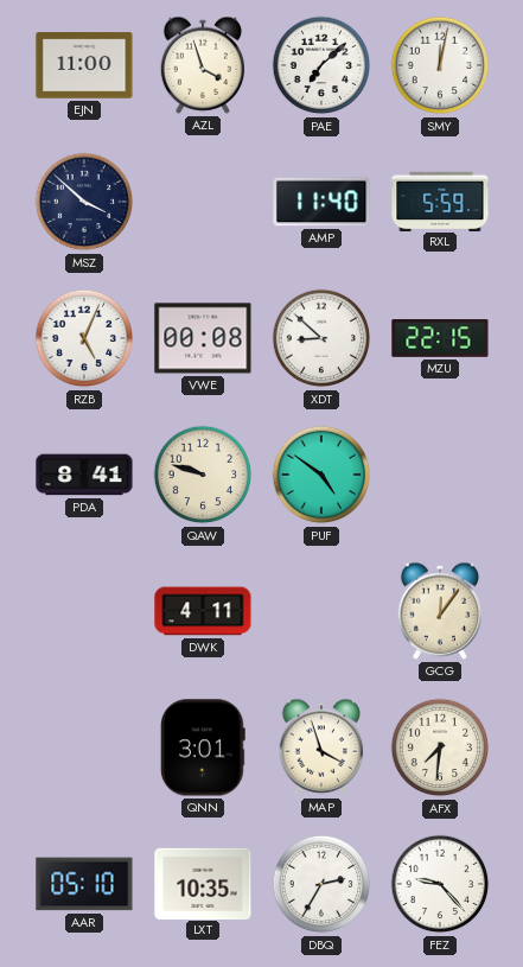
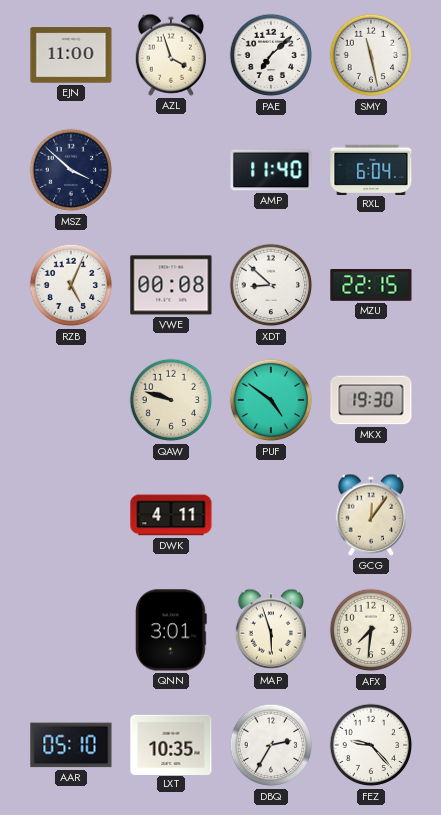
SMY: 12:02 -> 11:28 (371, 55)
RXL: 5:59 -> 6:04 (371, 169)
PDA: 8:41 -> none (84, 475)
MKX: none -> 19:30 (371, 400)
MAP: 3:57 -> 5:57 (270, 630)
